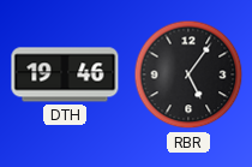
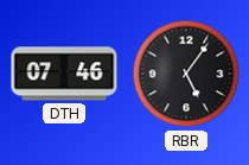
DTH: 19:46 -> 07:46 (64, 74)
